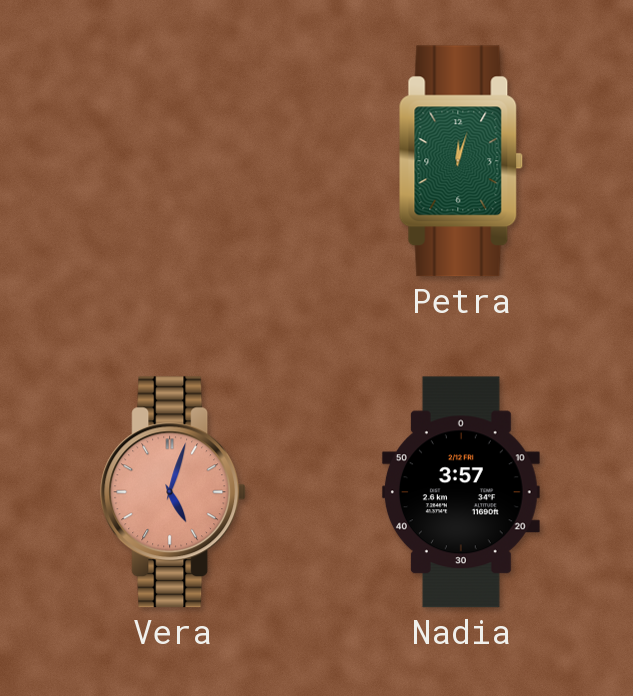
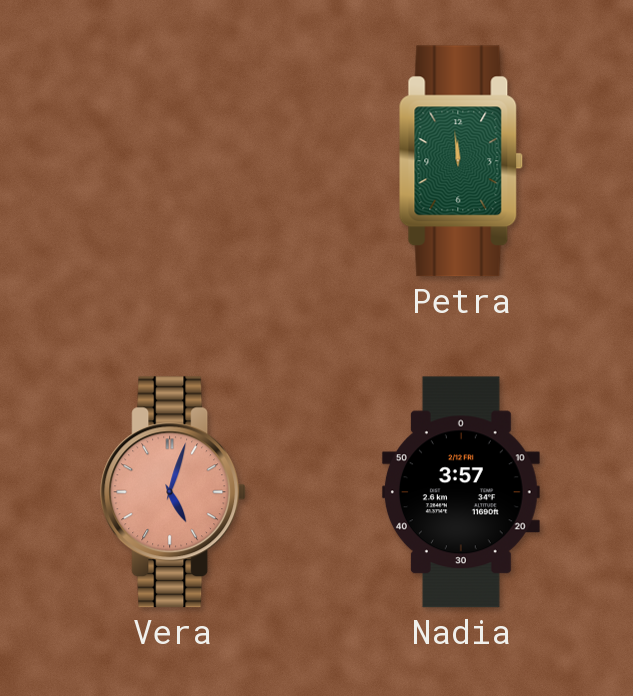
Petra: 12:03 -> 11:59 (461, 161)
